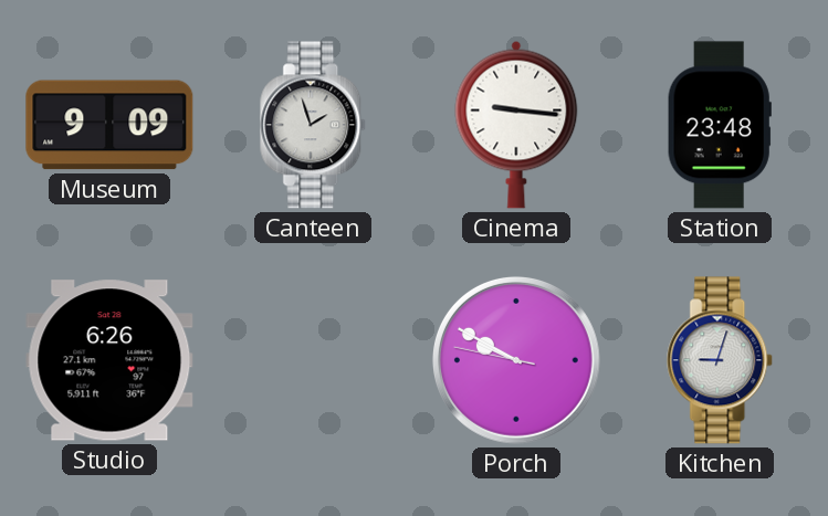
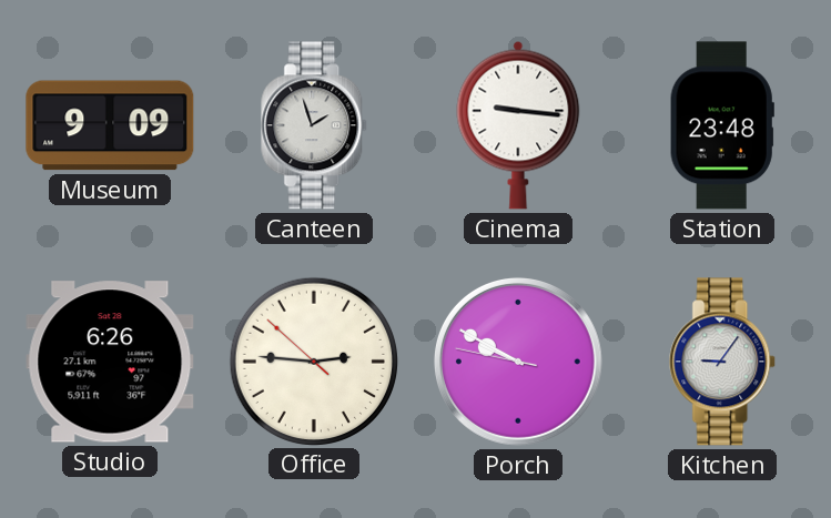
Office: none -> 2:45 (313, 360)
Kitchen: 9:03 -> 9:06 (723, 362)
